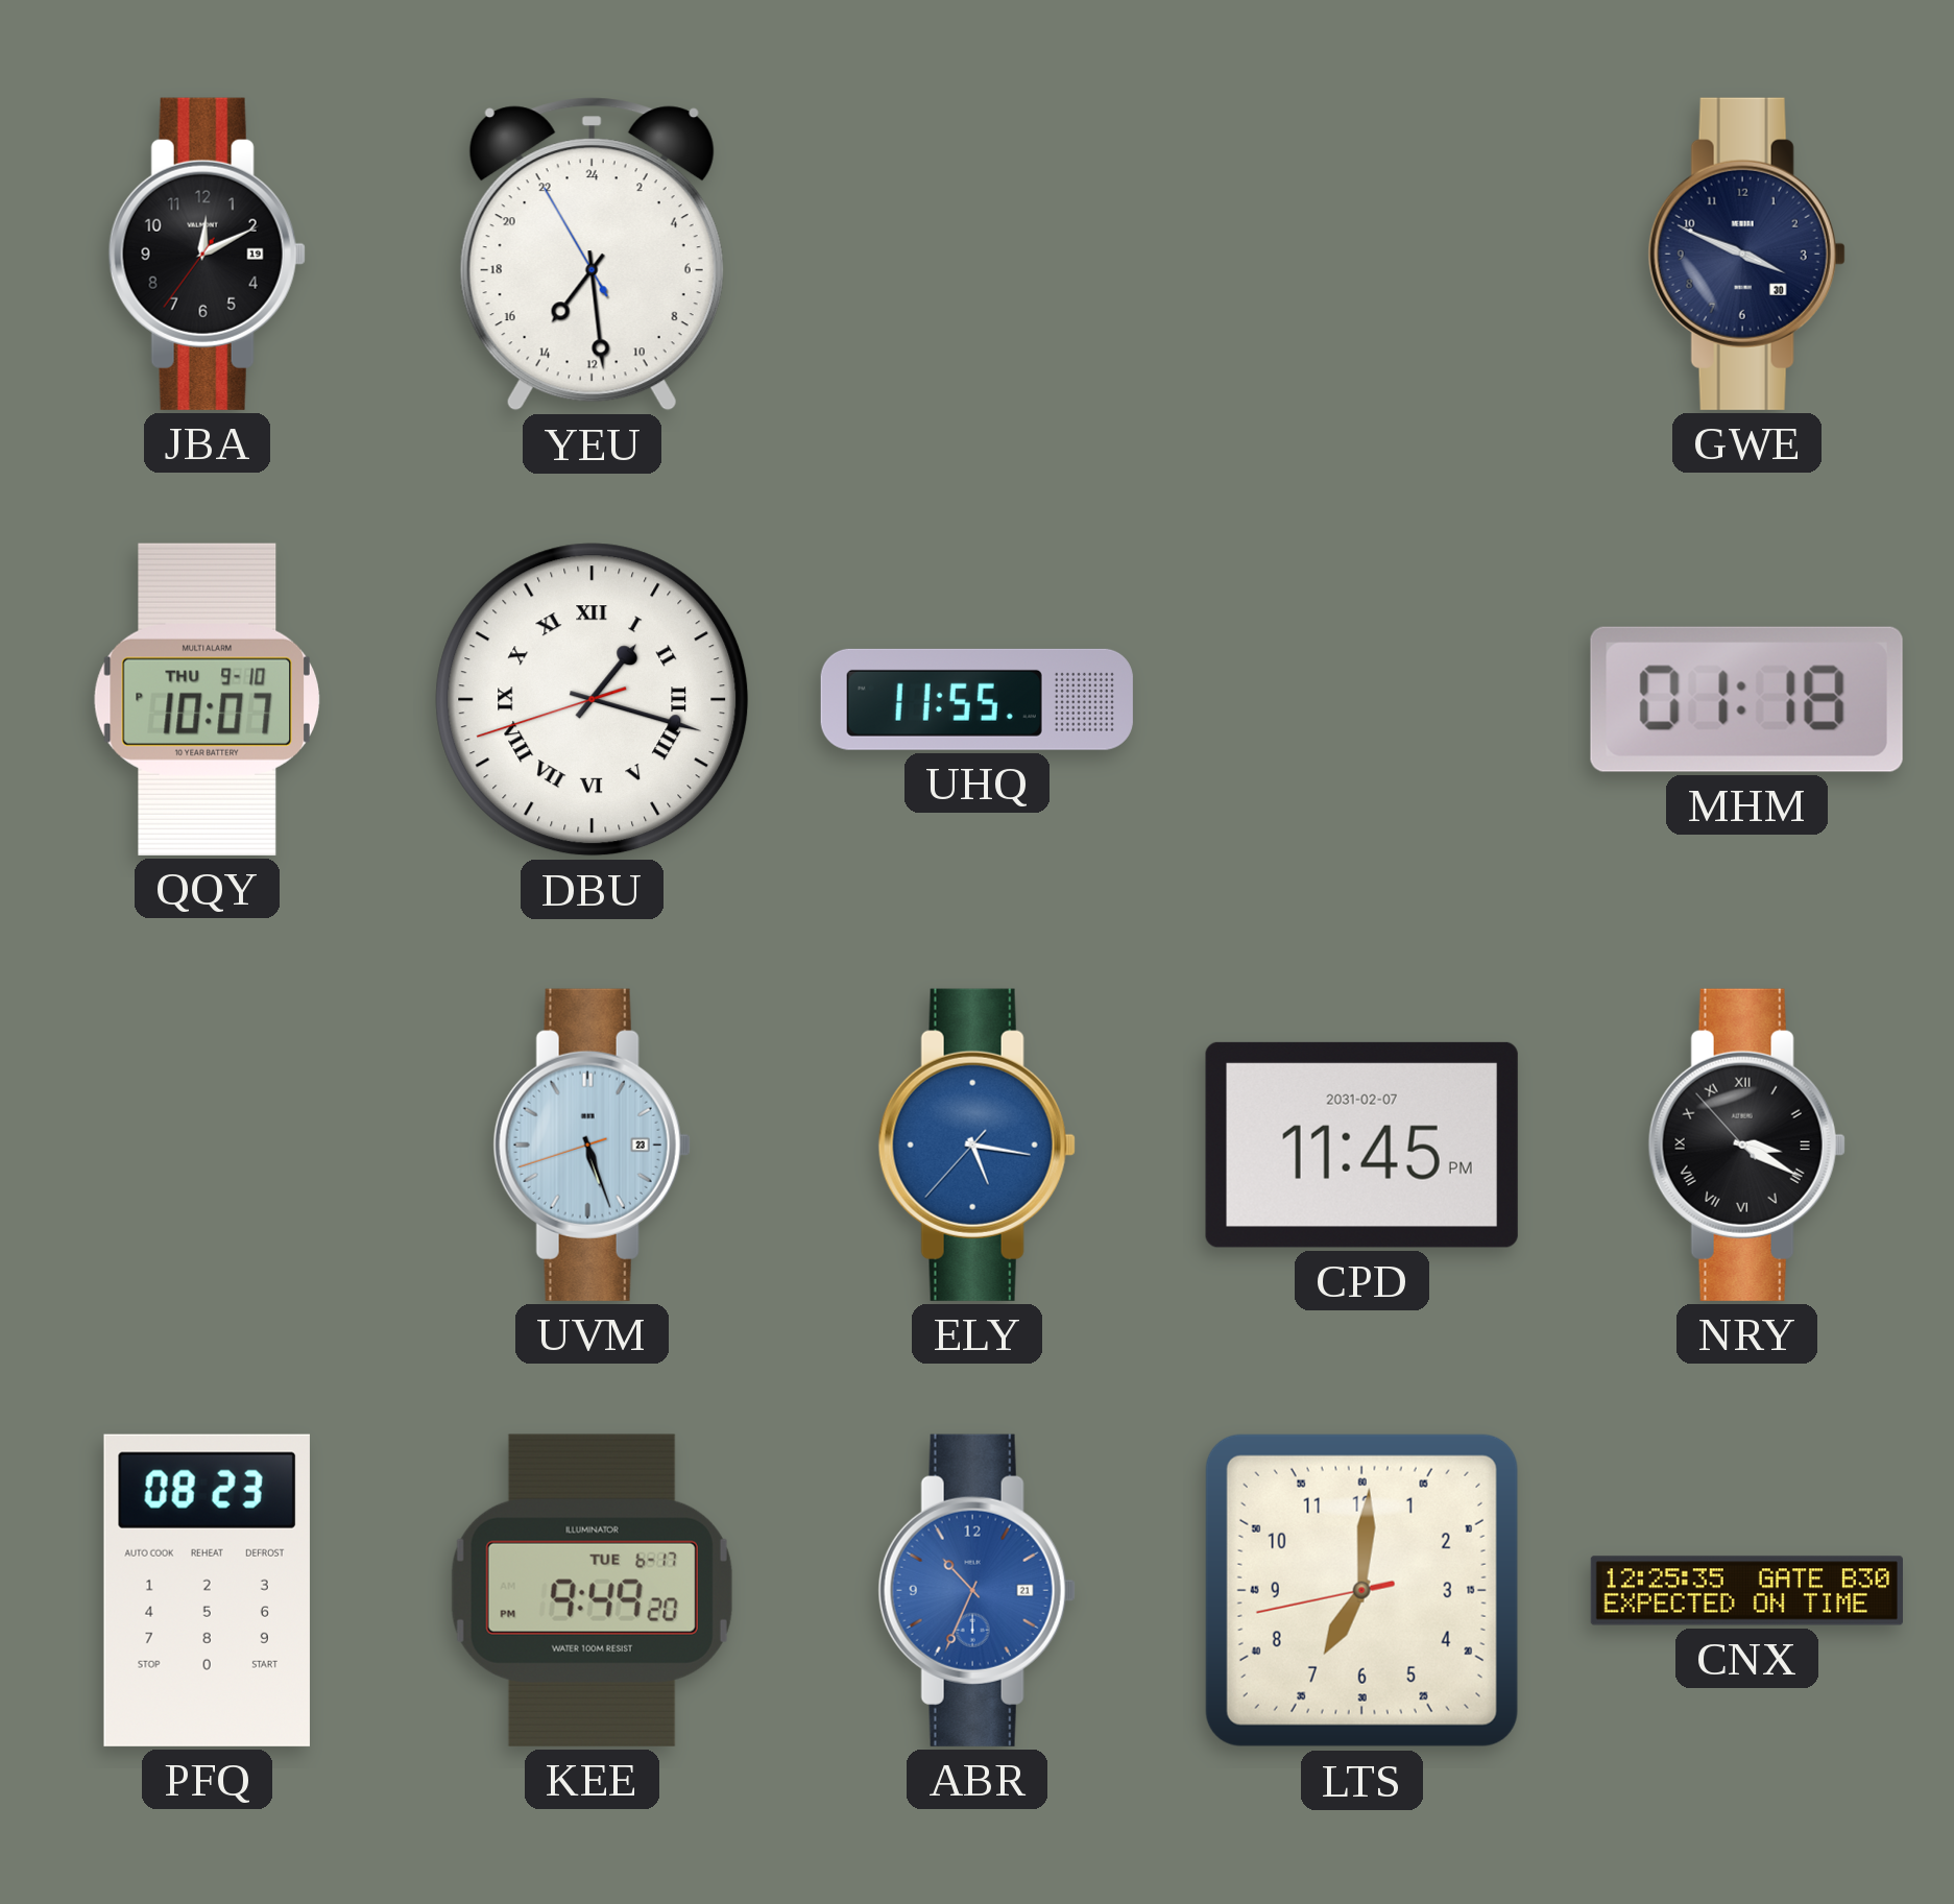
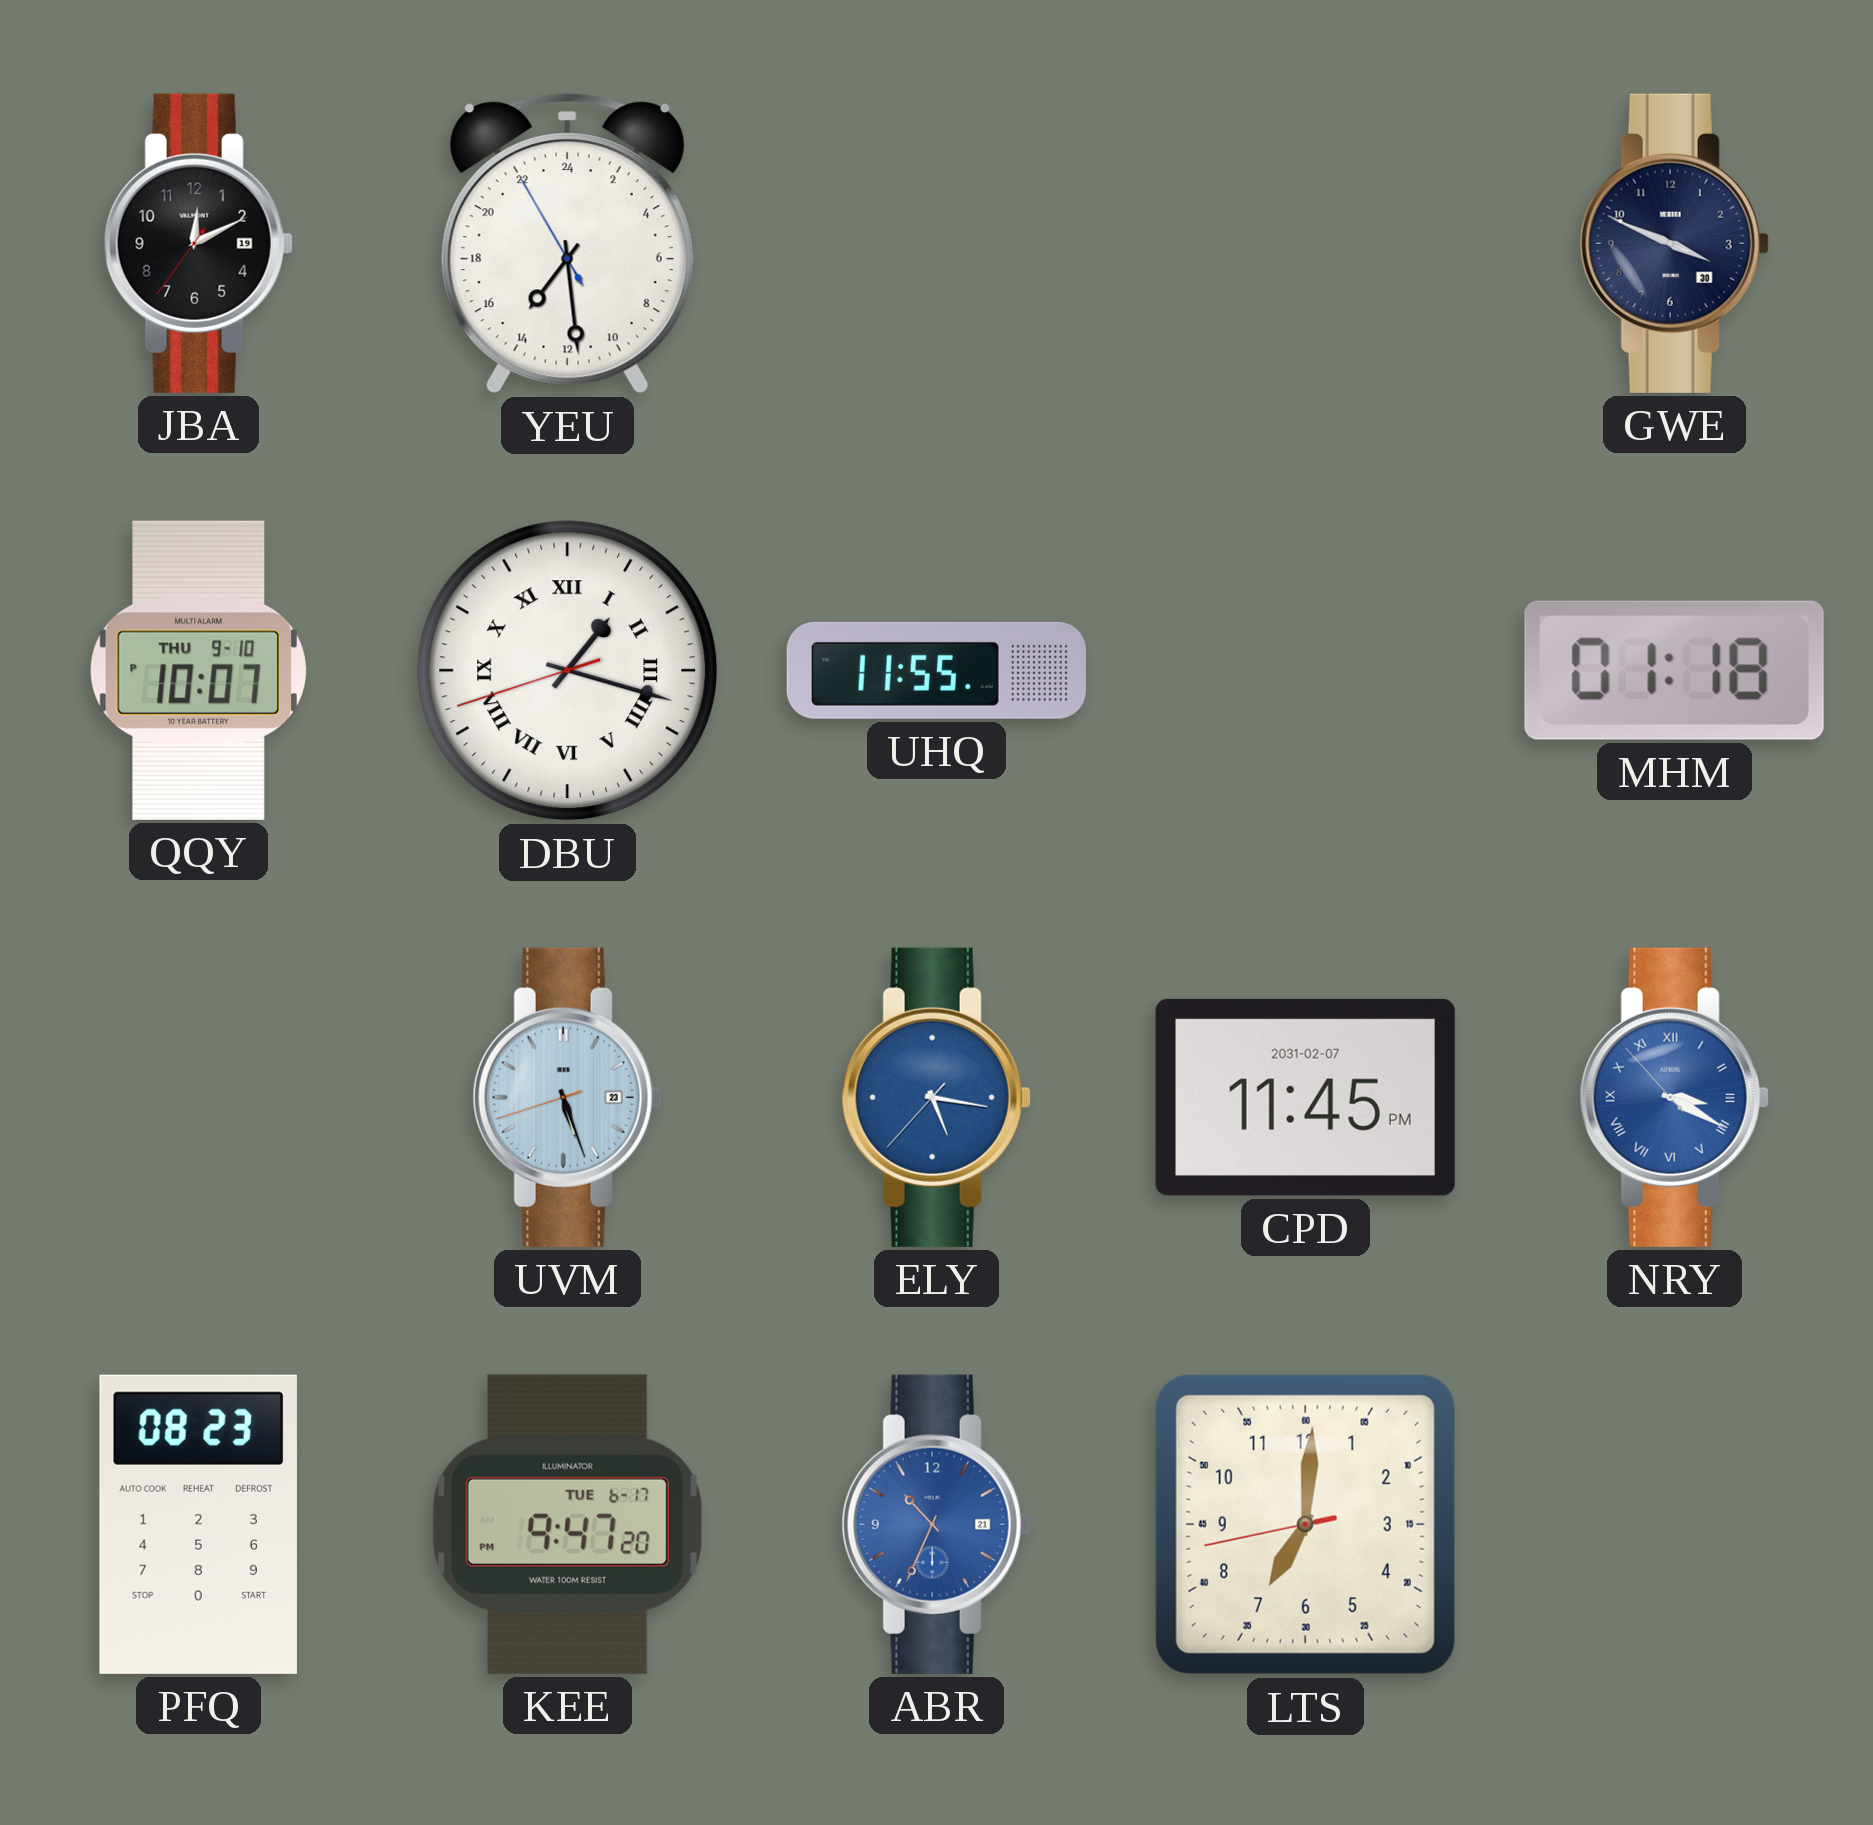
NRY dial: black -> blue (1674, 1097)
KEE: 9:49 -> 9:47 (567, 1524)
CNX: 12:25 -> none (1746, 1591)
